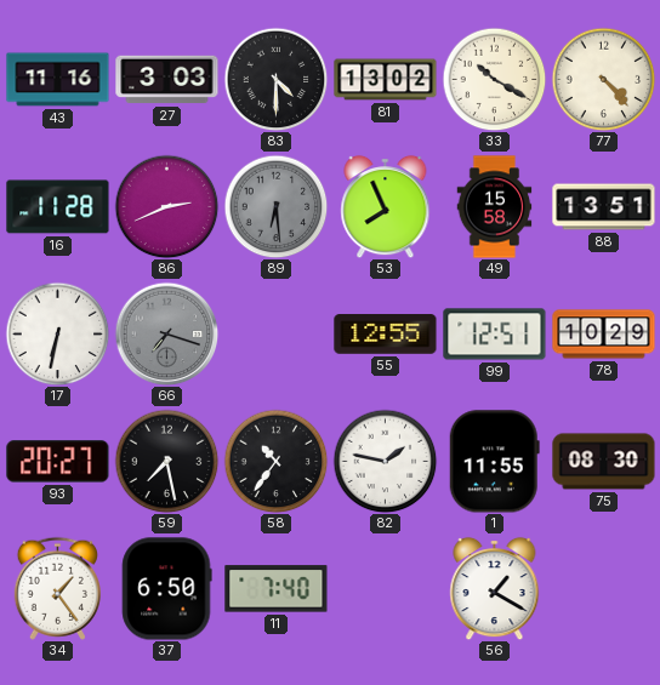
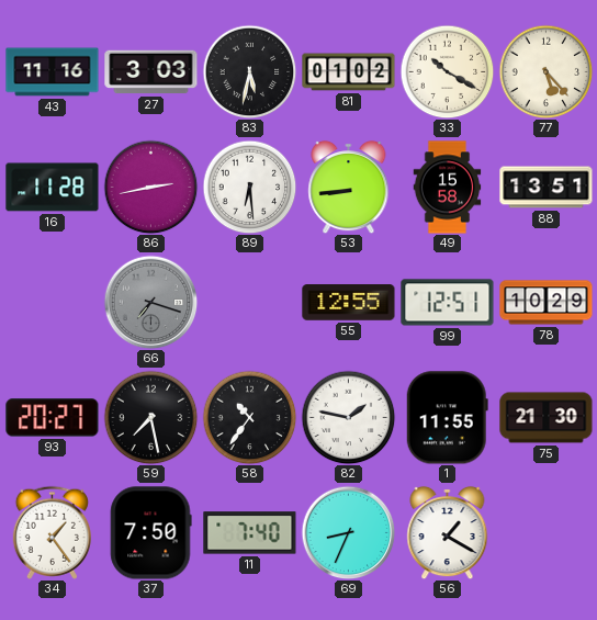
83: 4:30 -> 5:32 (249, 71)
81: 13:02 -> 01:02 (349, 72)
77: 4:23 -> 5:23 (545, 71)
86: 2:41 -> 2:43 (150, 187)
89 dial: grey -> white (249, 187)
53: 7:56 -> 8:44 (349, 187)
17: 6:32 -> none (57, 333)
75: 08:30 -> 21:30 (547, 418)
37: 6:50 -> 7:50 (151, 533)
69: none -> 8:34 (348, 532)
